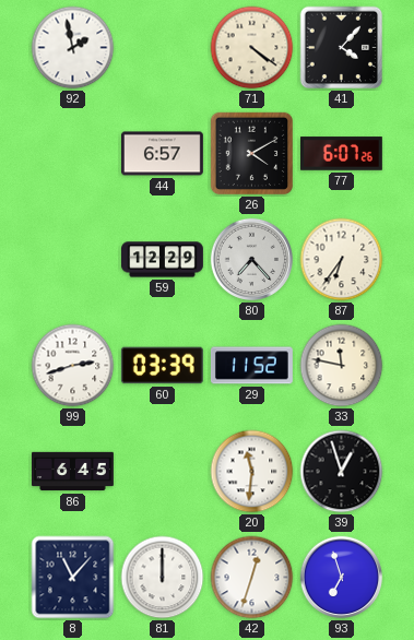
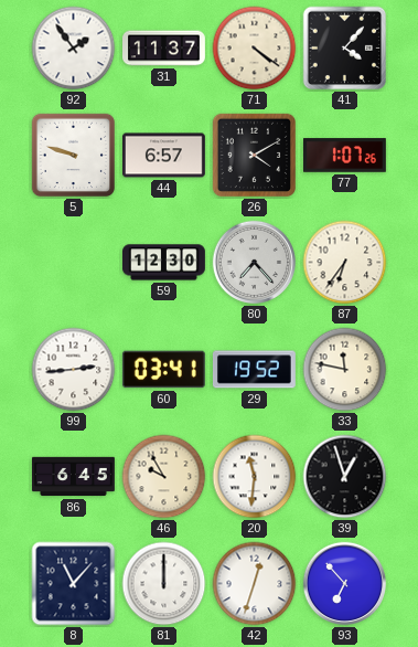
92: 1:58 -> 1:54 (74, 49)
31: none -> 11:37 (164, 49)
5: none -> 9:48 (74, 156)
77: 6:07 -> 1:07 (345, 156)
59: 12:29 -> 12:30 (164, 263)
99: 2:42 -> 2:44 (74, 370)
60: 03:39 -> 03:41 (163, 370)
29: 11:52 -> 19:52 (254, 370)
46: none -> 9:55 (164, 477)
93: 6:57 -> 6:53 (345, 584)
